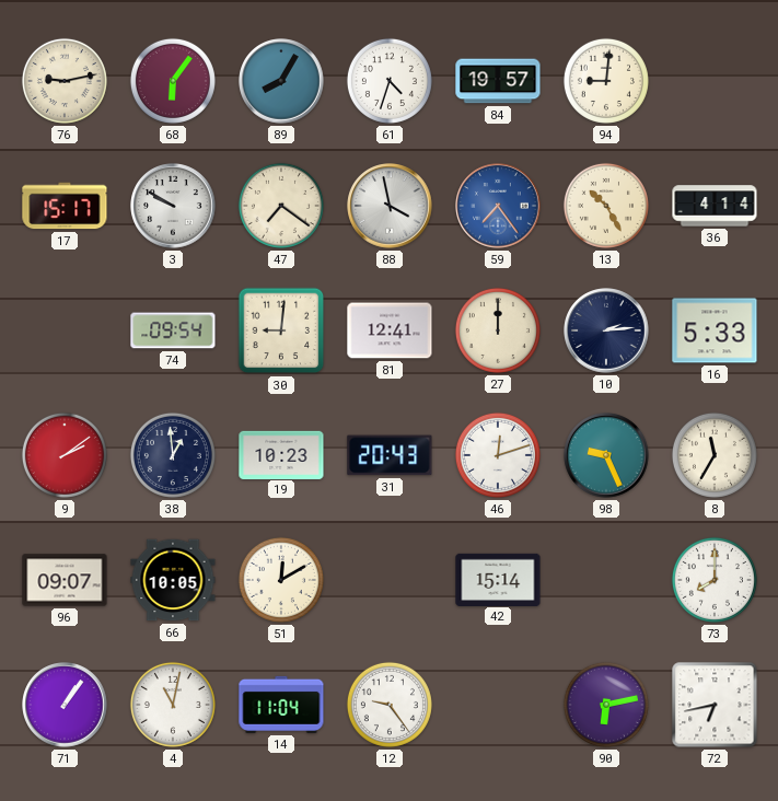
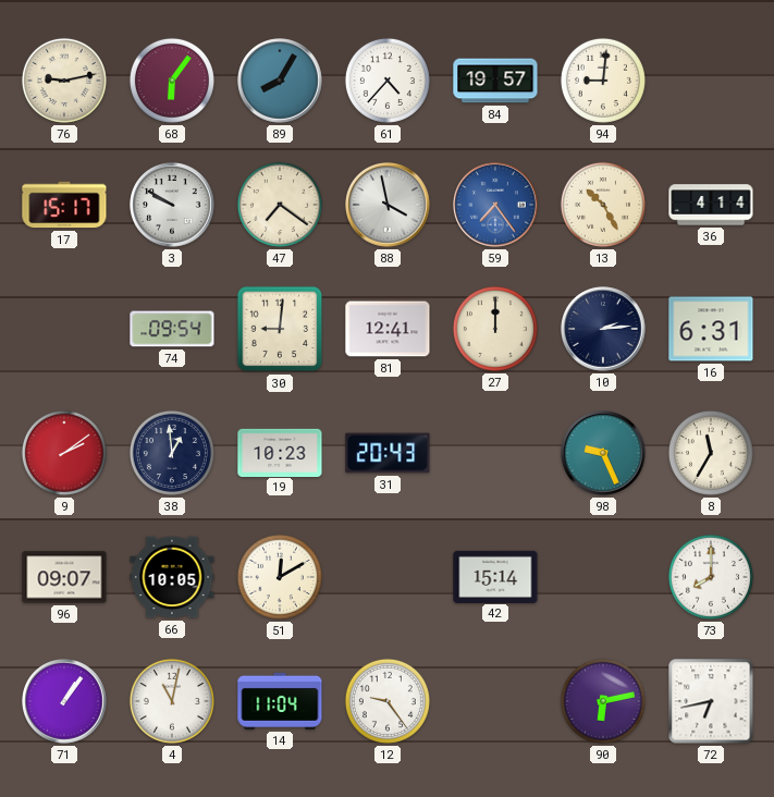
61: 4:33 -> 4:37 (388, 81)
16: 5:33 -> 6:31 (711, 329)
46: 12:12 -> none (498, 455)
